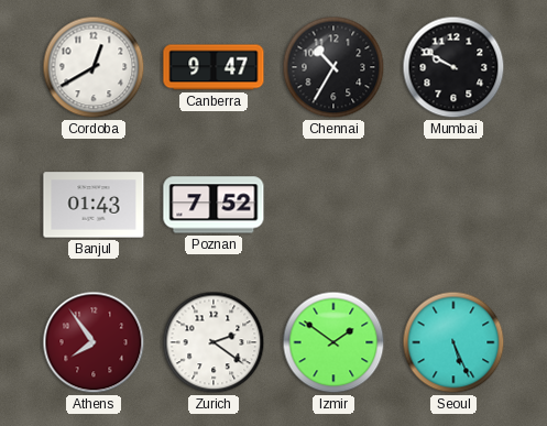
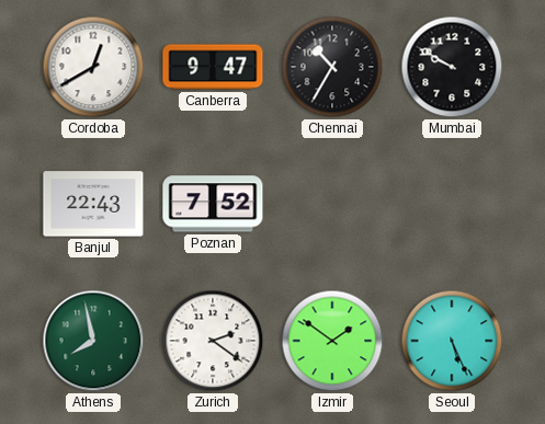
Banjul: 01:43 -> 22:43 (93, 204)
Athens: 7:54 -> 7:58 (93, 341)
Athens dial: burgundy -> green (93, 341)
